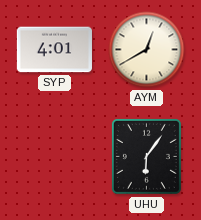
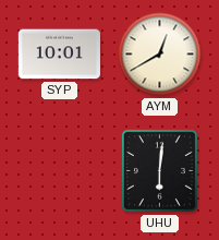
SYP: 4:01 -> 10:01 (59, 55)
UHU: 6:06 -> 6:01 (159, 170)
